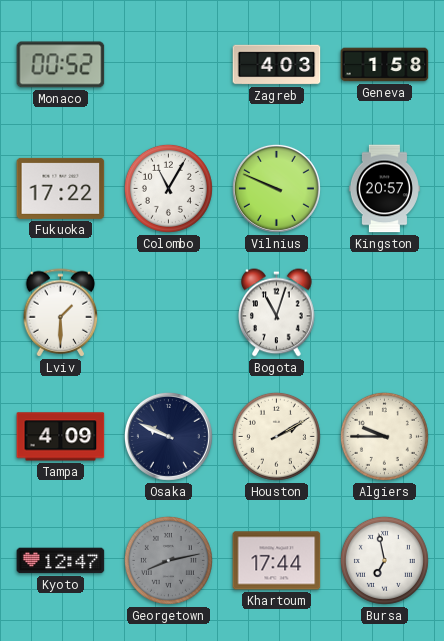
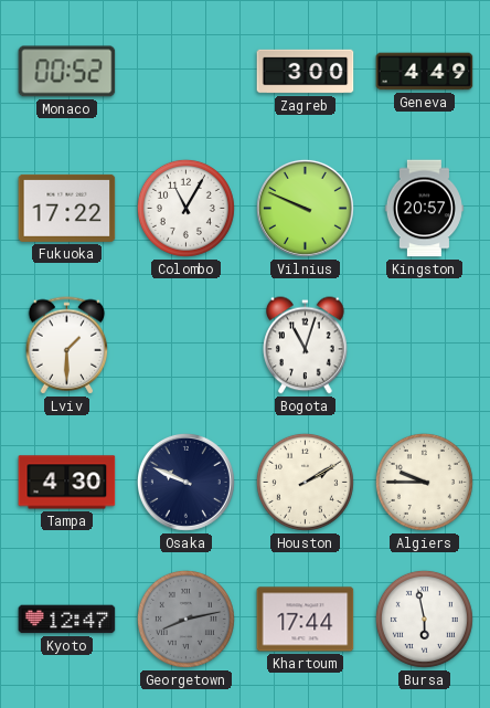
Zagreb: 4:03 -> 3:00 (306, 72)
Geneva: 1:58 -> 4:49 (425, 72)
Tampa: 4:09 -> 4:30 (67, 483)
Bursa: 6:58 -> 5:58 (424, 619)
